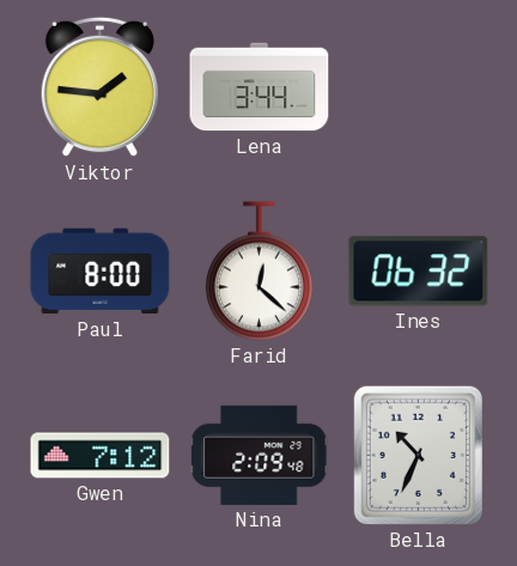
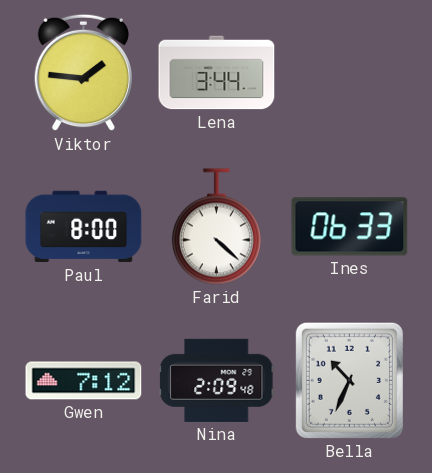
Farid: 12:22 -> 4:22 (216, 227)
Ines: 06:32 -> 06:33 (350, 227)
